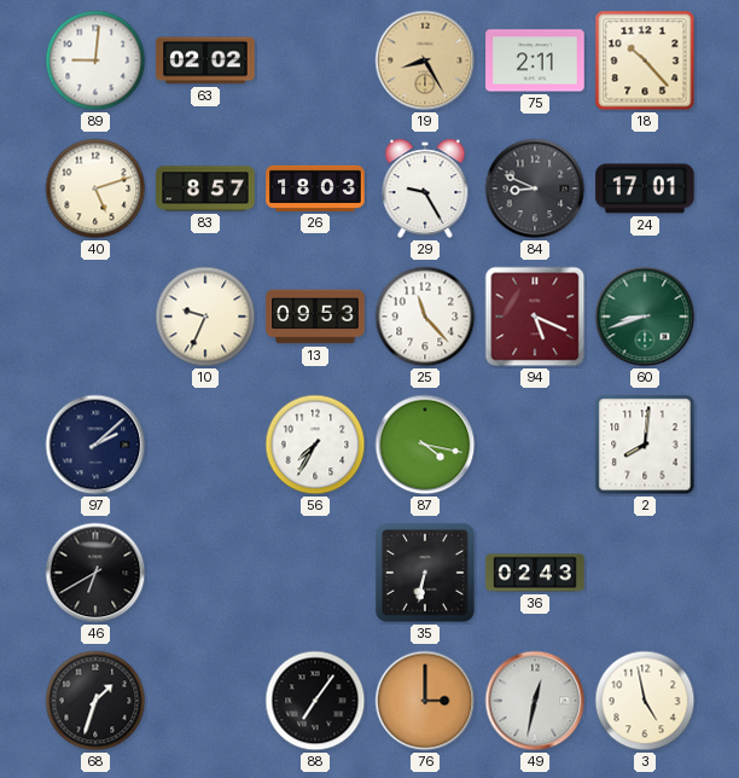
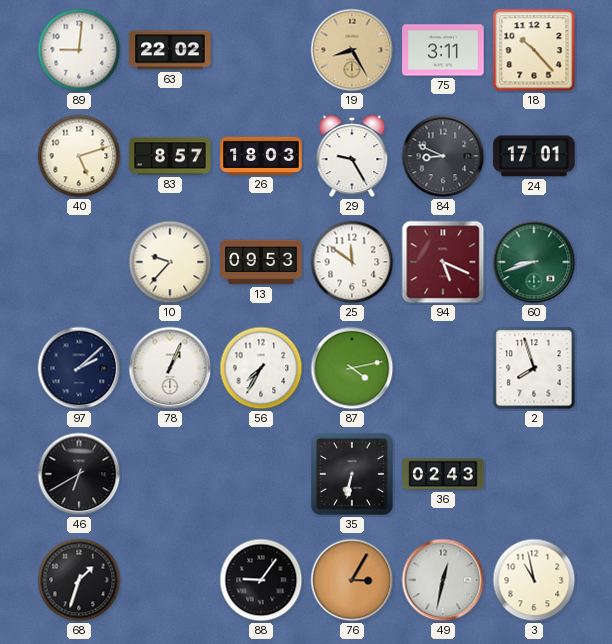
63: 02:02 -> 22:02 (170, 50)
75: 2:11 -> 3:11 (443, 50)
10: 9:34 -> 9:37 (170, 262)
25: 11:23 -> 11:51 (352, 262)
78: none -> 1:04 (170, 368)
87: 4:17 -> 4:13 (352, 368)
2: 8:01 -> 7:57 (534, 368)
88: 7:06 -> 9:06 (261, 580)
76: 3:00 -> 3:05 (352, 580)
3: 4:58 -> 10:58 (534, 580)
